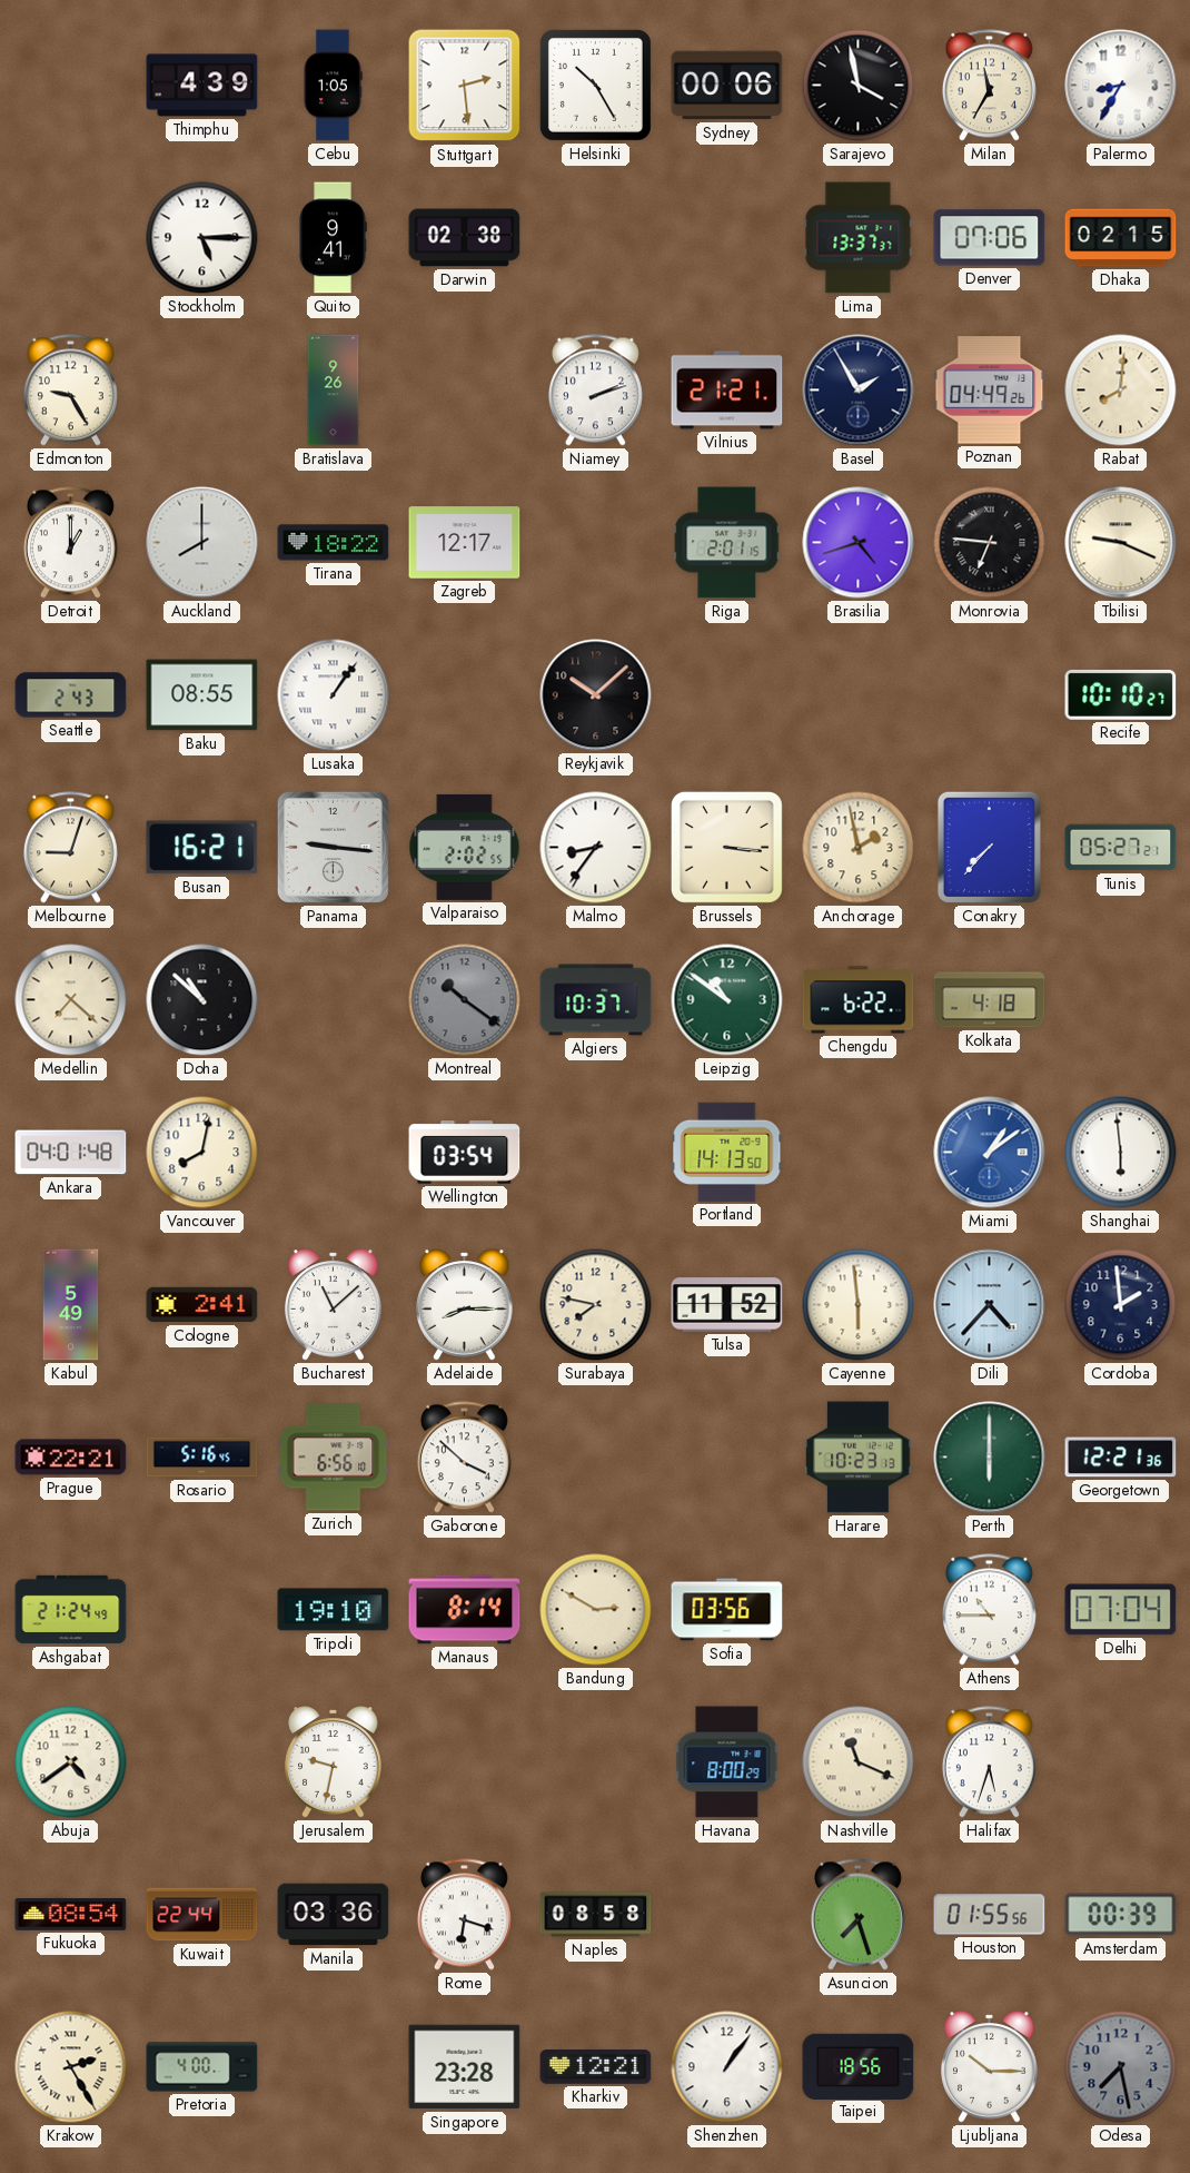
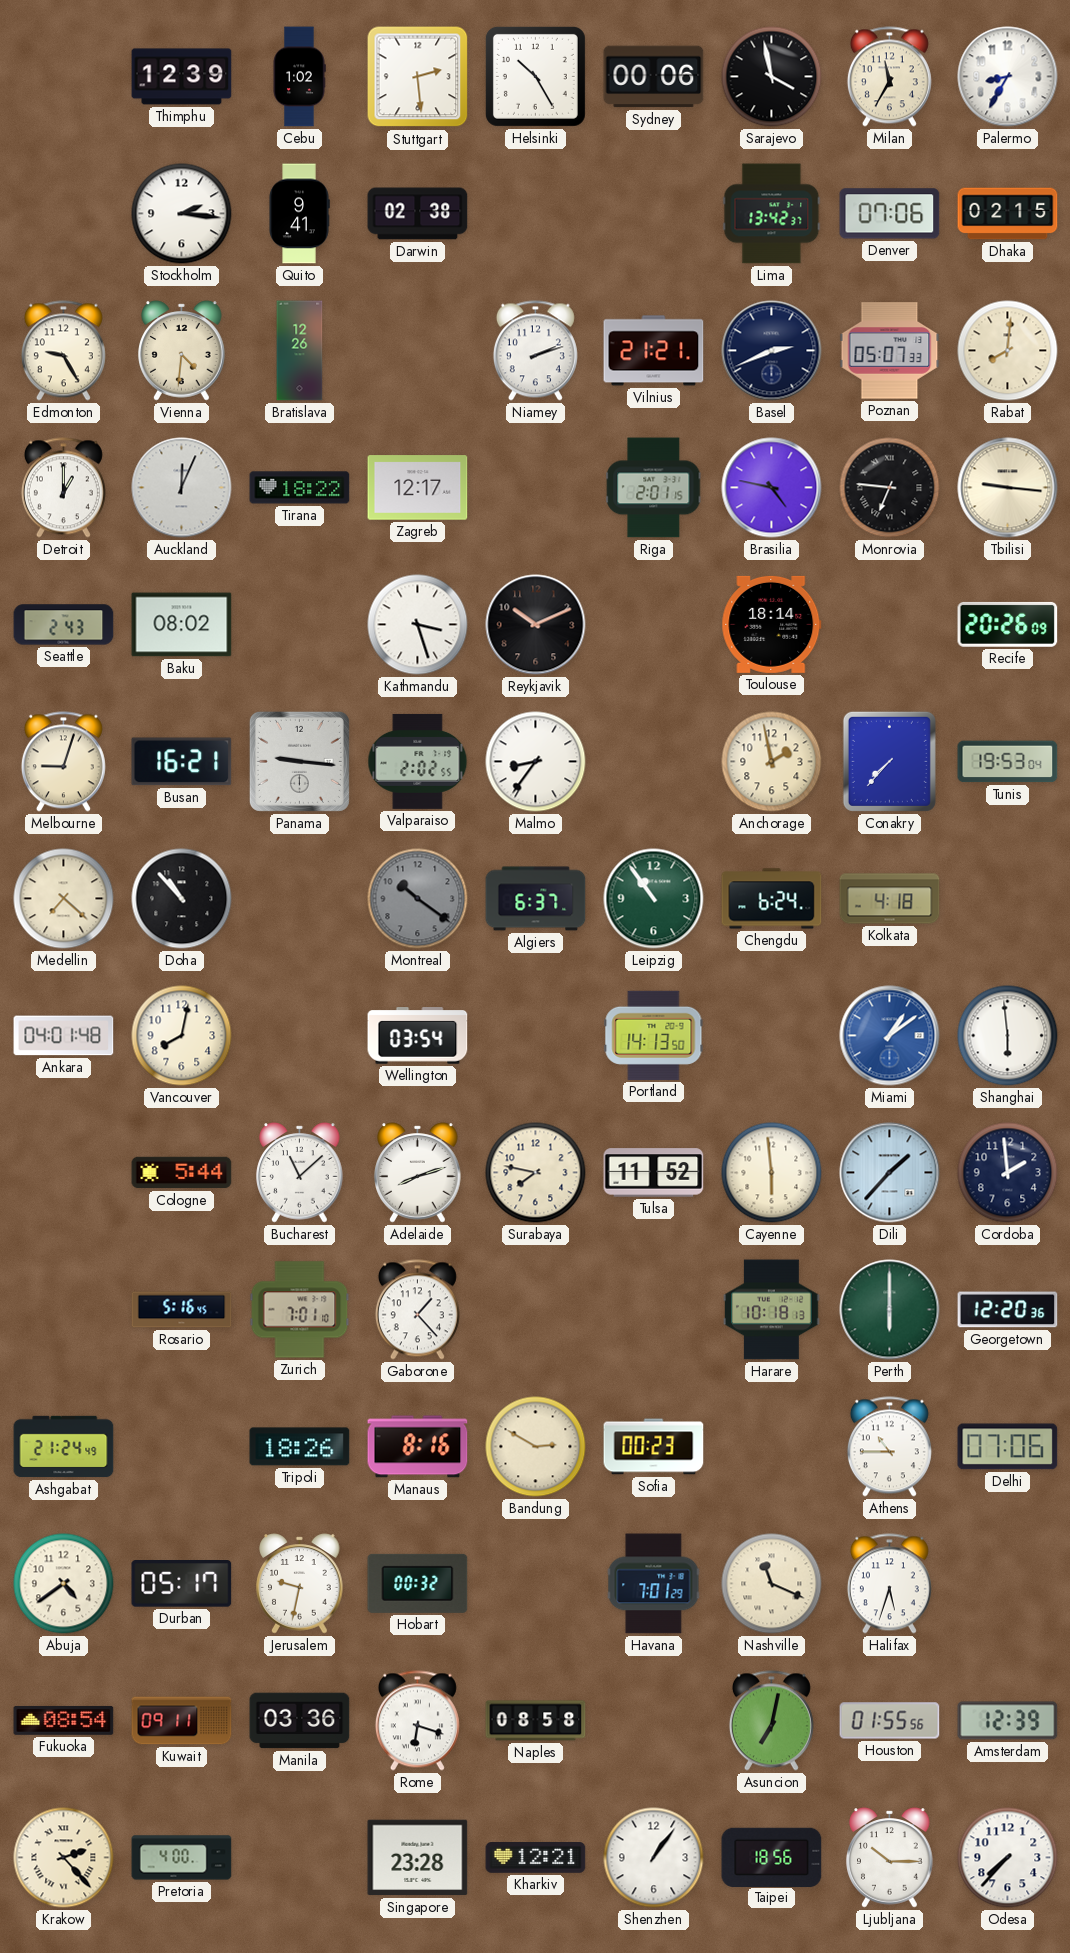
Thimphu: 4:39 -> 12:39 (182, 77)
Cebu: 1:05 -> 1:02 (299, 77)
Stockholm: 5:15 -> 2:16 (182, 214)
Lima: 13:37 -> 13:42 (772, 214)
Vienna: none -> 4:31 (182, 351)
Bratislava: 9:26 -> 12:26 (300, 351)
Basel: 1:55 -> 2:41 (772, 351)
Poznan: 04:49 -> 05:07 (890, 351)
Auckland: 8:00 -> 12:04 (182, 488)
Brasilia: 4:42 -> 4:47 (772, 488)
Tbilisi: 9:19 -> 9:16 (1008, 488)
Baku: 08:55 -> 08:02 (182, 625)
Lusaka: 1:06 -> none (334, 695)
Kathmandu: none -> 3:27 (418, 625)
Reykjavik: 10:08 -> 10:11 (536, 625)
Toulouse: none -> 18:14 (772, 624)
Recife: 10:10 -> 20:26 (1008, 624)
Brussels: 3:16 -> none (726, 847)
Tunis: 05:27 -> 19:53 (1008, 762)
Doha: 10:52 -> 10:53 (182, 899)
Algiers: 10:37 -> 6:37 (536, 899)
Leipzig: 10:51 -> 10:54 (654, 899)
Chengdu: 6:22 -> 6:24 (772, 899)
Kabul: 5:49 -> none (71, 1305)
Cologne: 2:41 -> 5:44 (182, 1173)
Adelaide: 8:15 -> 8:12 (418, 1173)
Dili: 4:37 -> 1:37 (890, 1173)
Prague: 22:21 -> none (71, 1458)
Zurich: 6:56 -> 7:01 (300, 1310)
Gaborone: 3:52 -> 1:23 (417, 1310)
Harare: 10:23 -> 10:18 (772, 1310)
Georgetown: 12:21 -> 12:20 (1008, 1310)
Tripoli: 19:10 -> 18:26 (300, 1447)
Manaus: 8:14 -> 8:16 (418, 1447)
Sofia: 03:56 -> 00:23 (654, 1447)
Delhi: 07:04 -> 07:06 (1008, 1447)
Durban: none -> 05:17 (182, 1584)
Hobart: none -> 00:32 (418, 1583)
Havana: 8:00 -> 7:01 (654, 1584)
Kuwait: 22:44 -> 09:11 (182, 1721)
Asuncion: 7:27 -> 7:02 (771, 1721)
Amsterdam: 00:39 -> 12:39 (1008, 1721)
Krakow: 2:25 -> 2:23 (64, 1858)
Odesa: 7:28 -> 7:37 (1008, 1858)
Odesa dial: grey -> white (1008, 1858)
